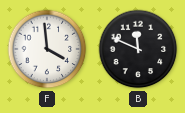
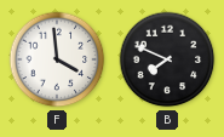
B: 11:49 -> 7:49 (167, 59)
